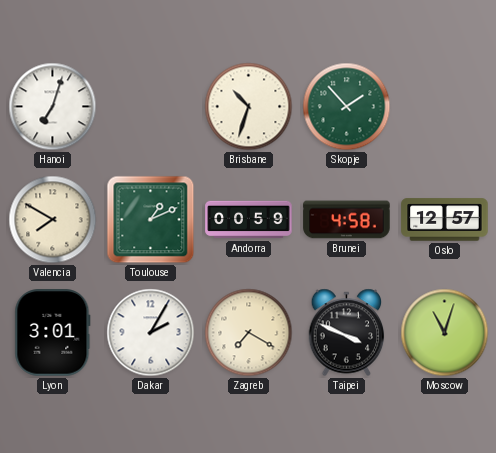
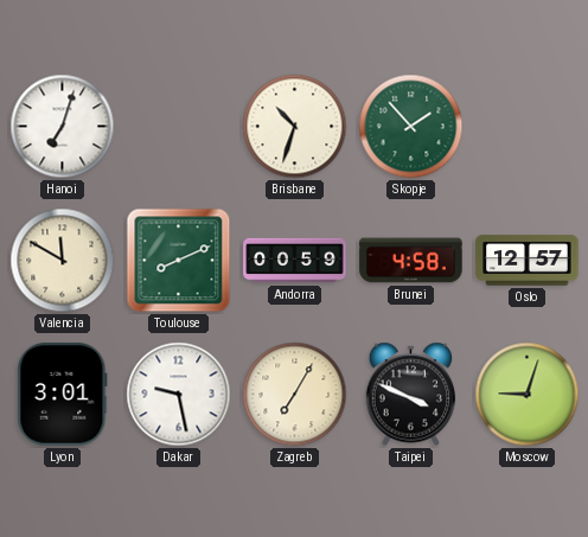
Valencia: 7:50 -> 11:50 (63, 261)
Toulouse: 1:11 -> 8:11 (179, 261)
Dakar: 2:05 -> 9:28 (179, 395)
Zagreb: 7:20 -> 7:05 (295, 395)
Moscow: 11:03 -> 9:03 (528, 395)
